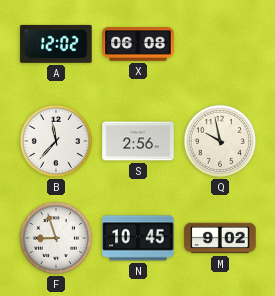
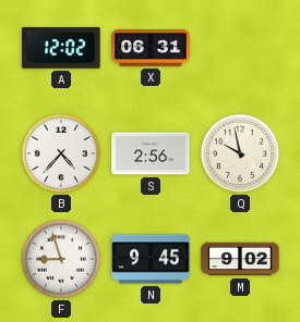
X: 06:08 -> 06:31 (151, 49)
B: 11:37 -> 4:37 (61, 153)
N: 10:45 -> 9:45 (151, 259)
